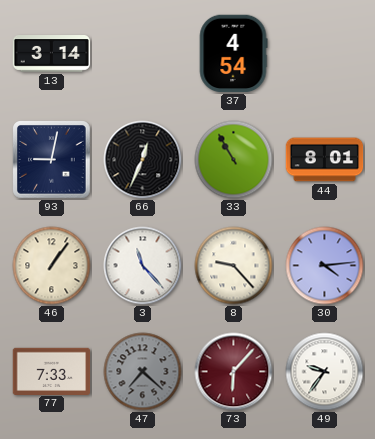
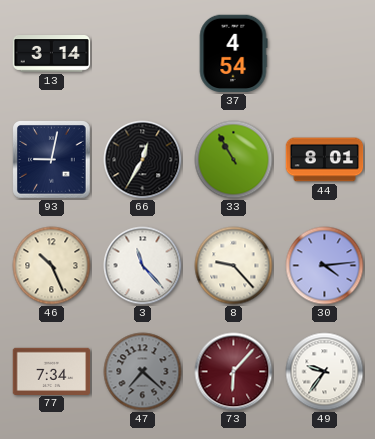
66: 12:34 -> 12:35 (143, 160)
46: 1:06 -> 10:26 (52, 266)
77: 7:33 -> 7:34 (52, 371)
